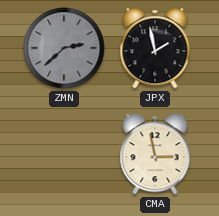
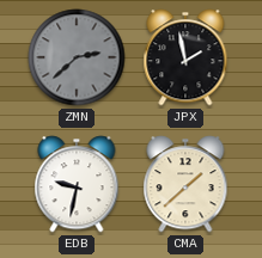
EDB: none -> 9:32 (77, 184)
CMA: 2:58 -> 1:38 (185, 184)
